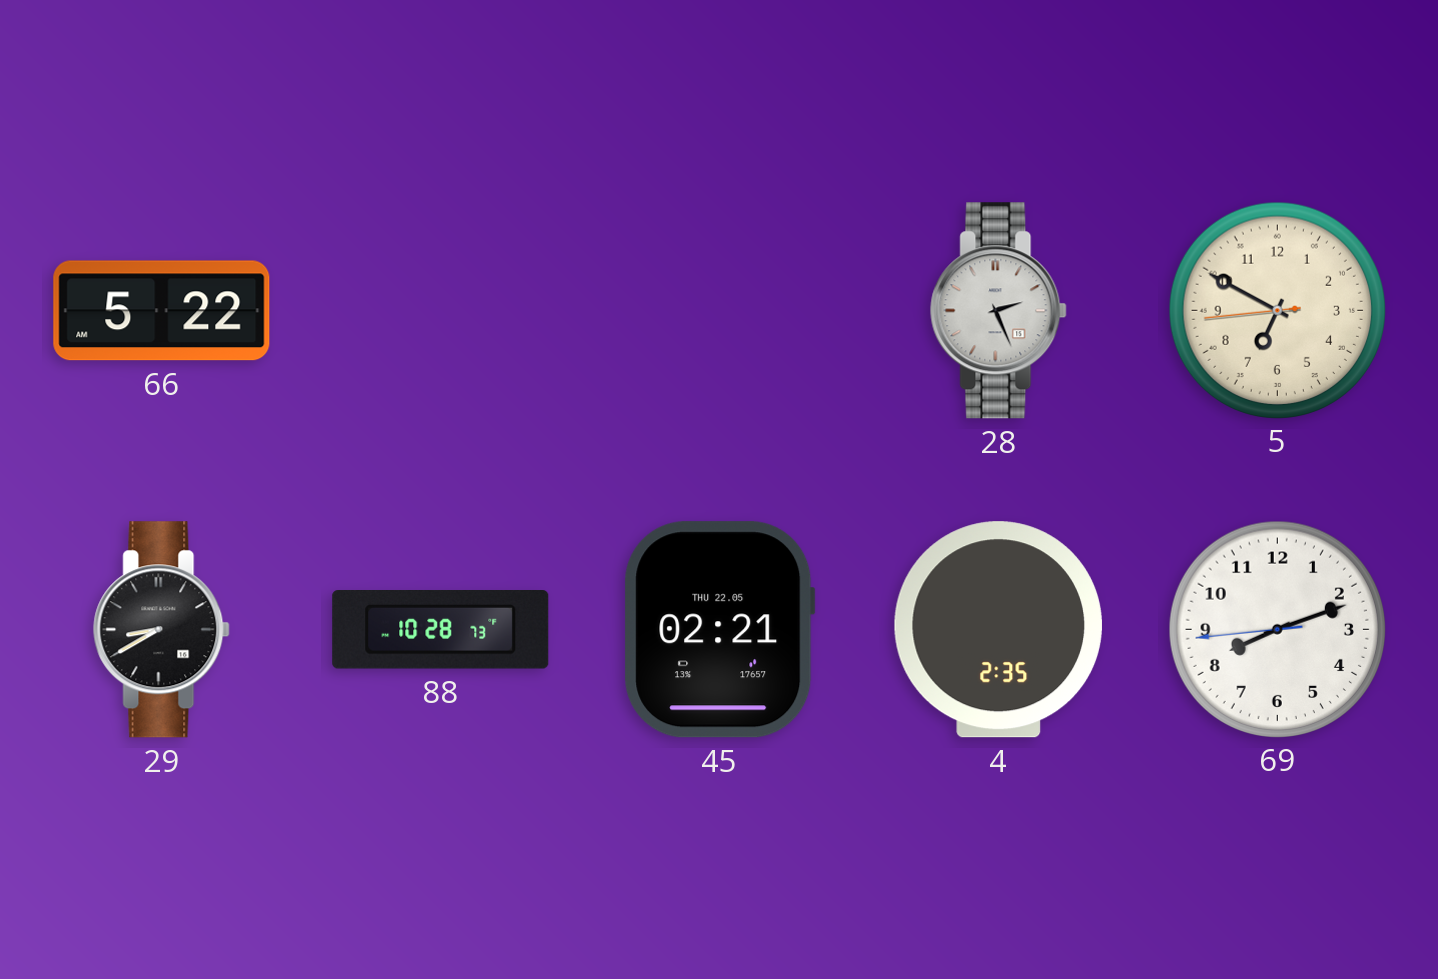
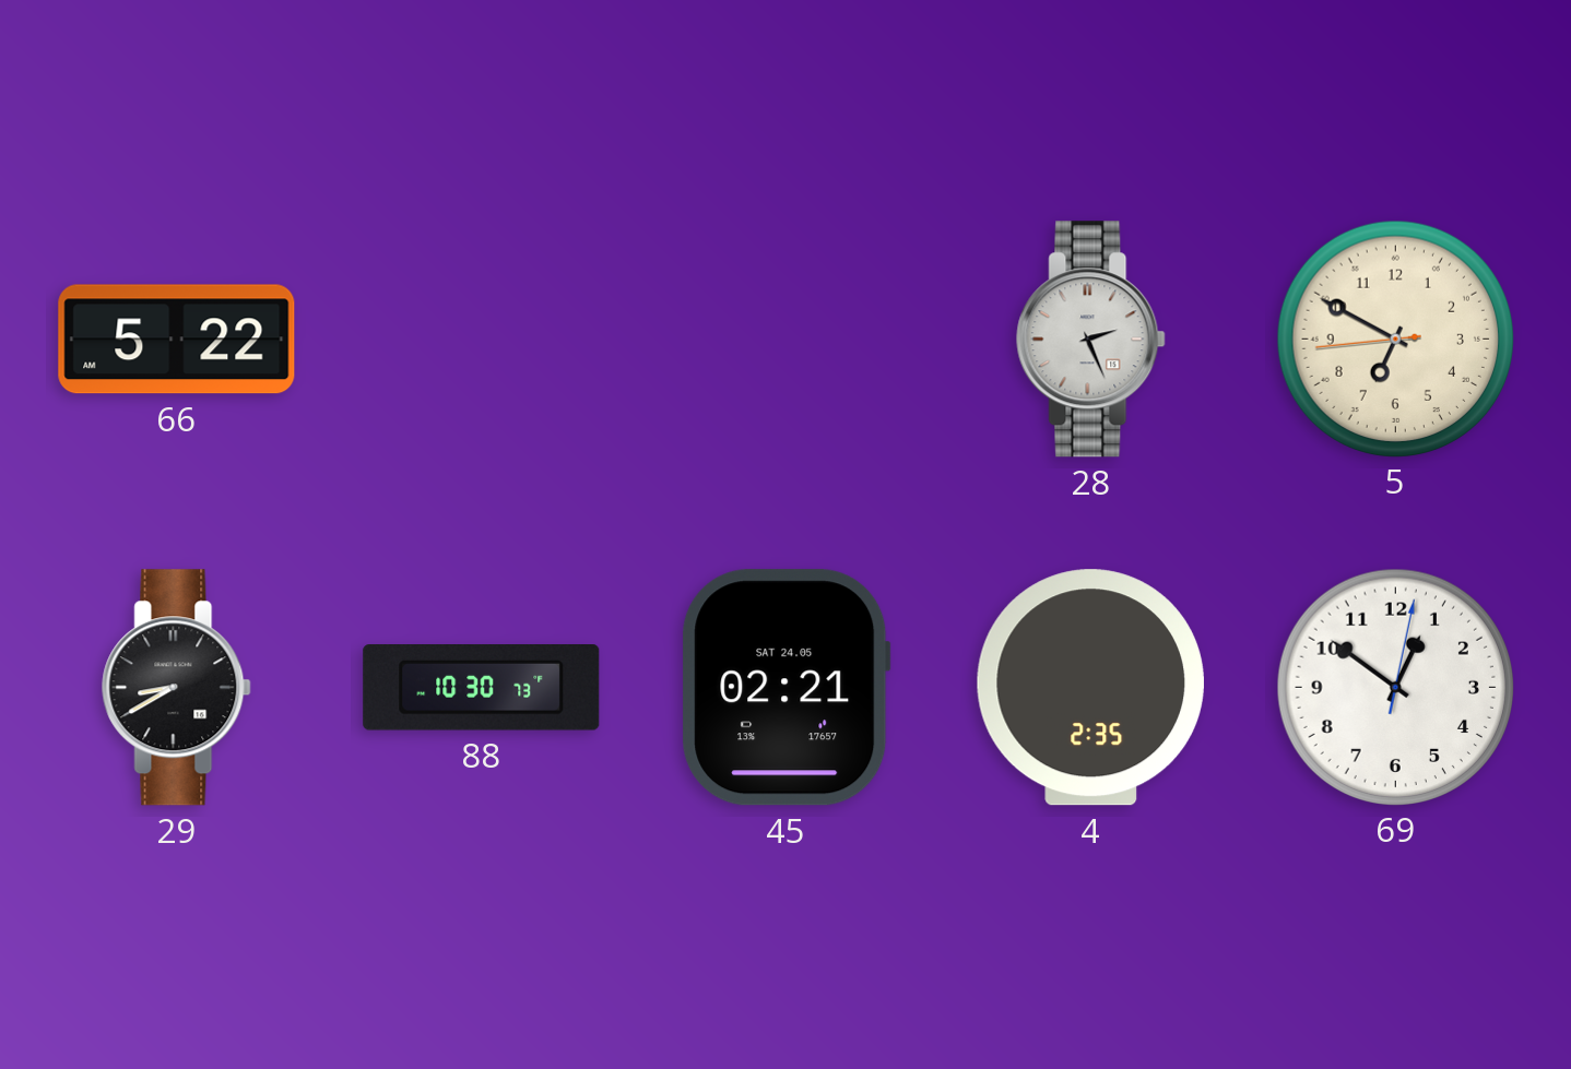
88: 10:28 -> 10:30 (482, 688)
45 date: THU 22.05 -> SAT 24.05 (787, 688)
69: 8:11 -> 12:51 (1395, 687)
